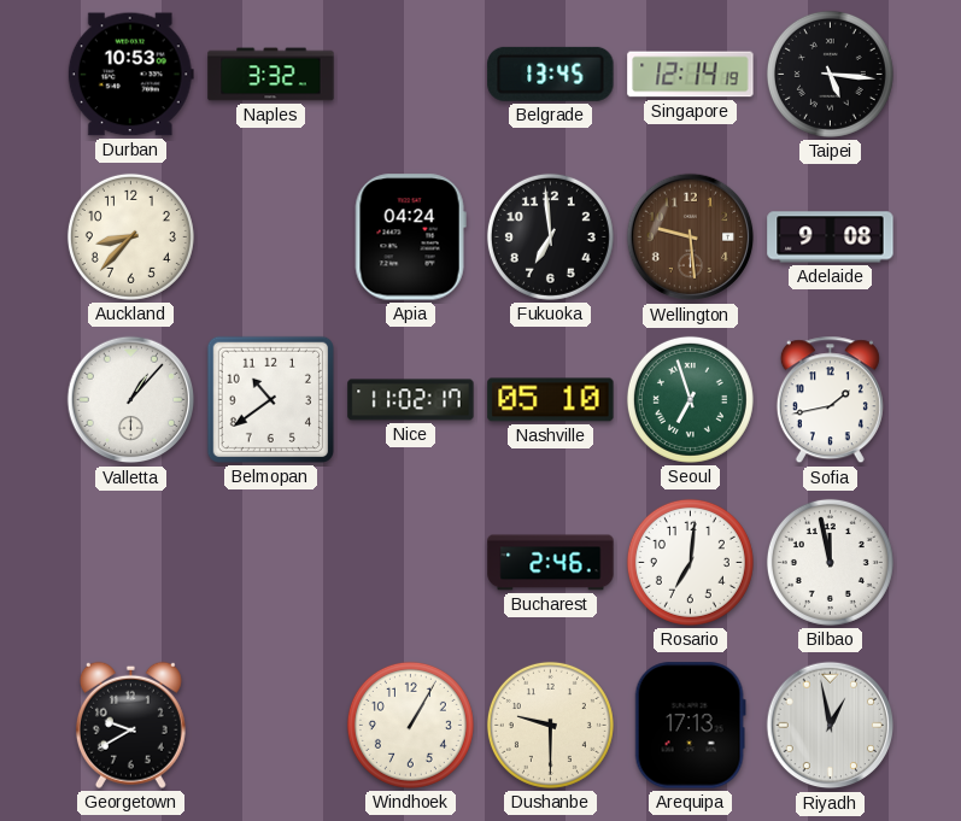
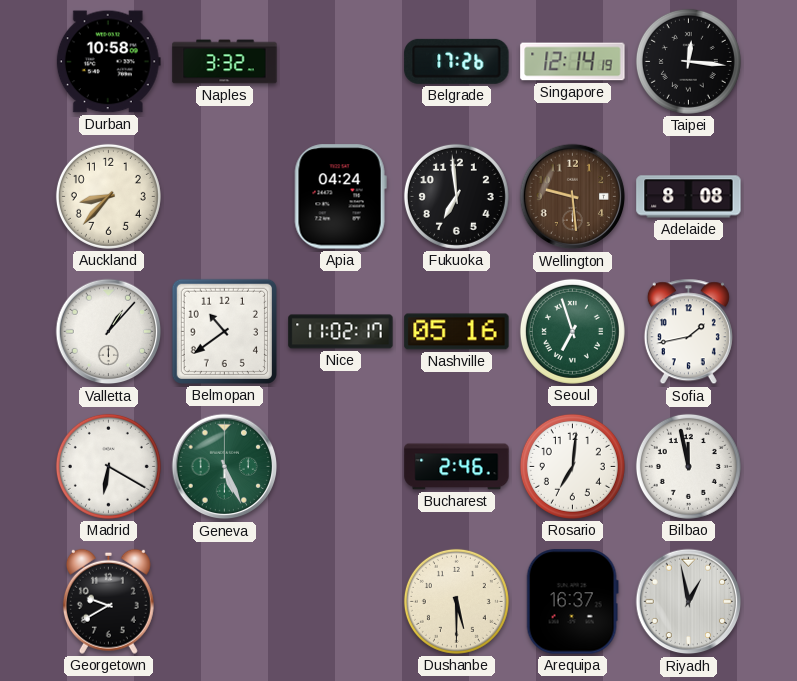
Durban: 10:53 -> 10:58 (108, 62)
Belgrade: 13:45 -> 17:26 (457, 61)
Taipei: 5:16 -> 12:16 (688, 61)
Adelaide: 9:08 -> 8:08 (689, 197)
Nashville: 05:10 -> 05:16 (457, 332)
Madrid: none -> 6:20 (108, 466)
Geneva: none -> 5:26 (225, 467)
Windhoek: 1:05 -> none (410, 725)
Dushanbe: 9:30 -> 5:30 (456, 601)
Arequipa: 17:13 -> 16:37 (572, 602)
